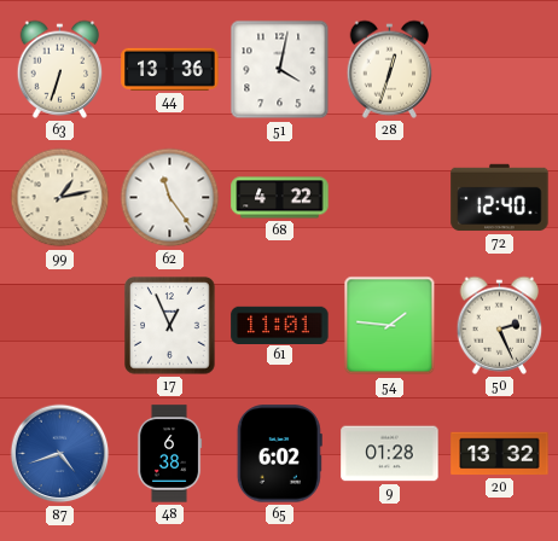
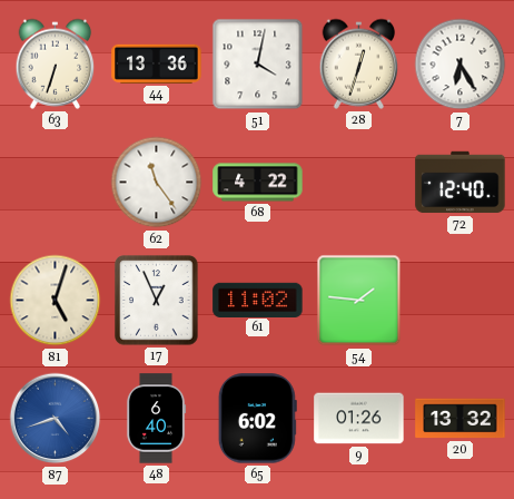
7: none -> 6:25 (461, 65)
99: 1:13 -> none (60, 198)
81: none -> 5:03 (56, 301)
61: 11:01 -> 11:02 (258, 300)
50: 2:26 -> none (500, 325)
48: 6:38 -> 6:40 (156, 419)
9: 01:28 -> 01:26 (359, 419)
